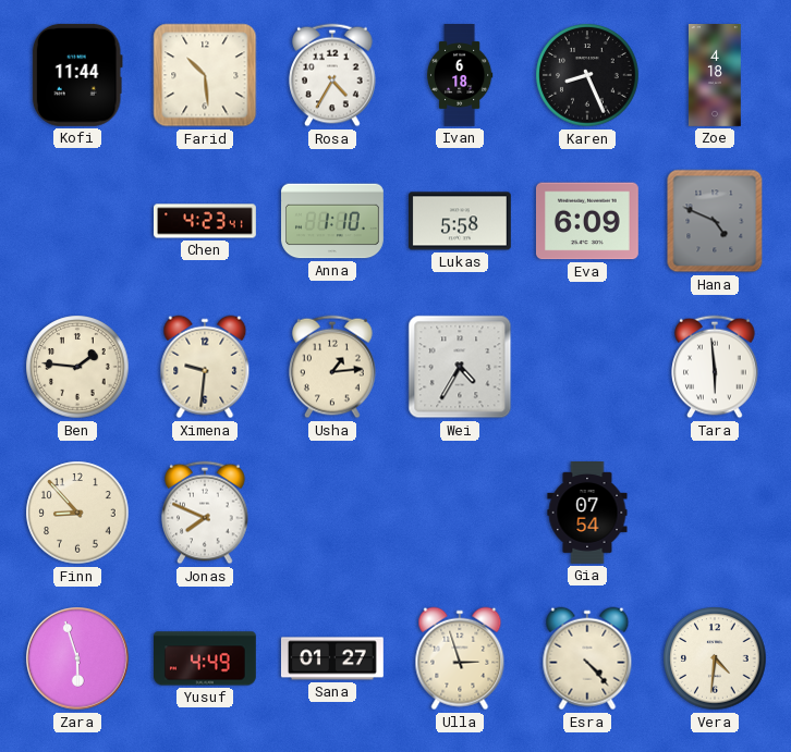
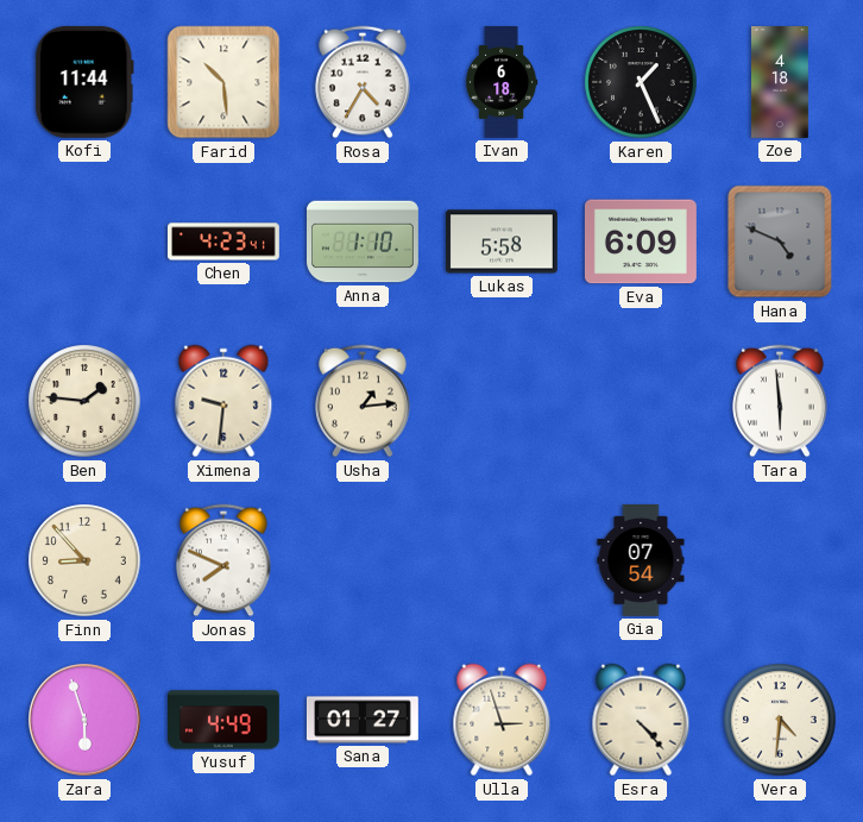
Karen: 8:26 -> 1:26 (641, 82)
Wei: 4:35 -> none (460, 367)
